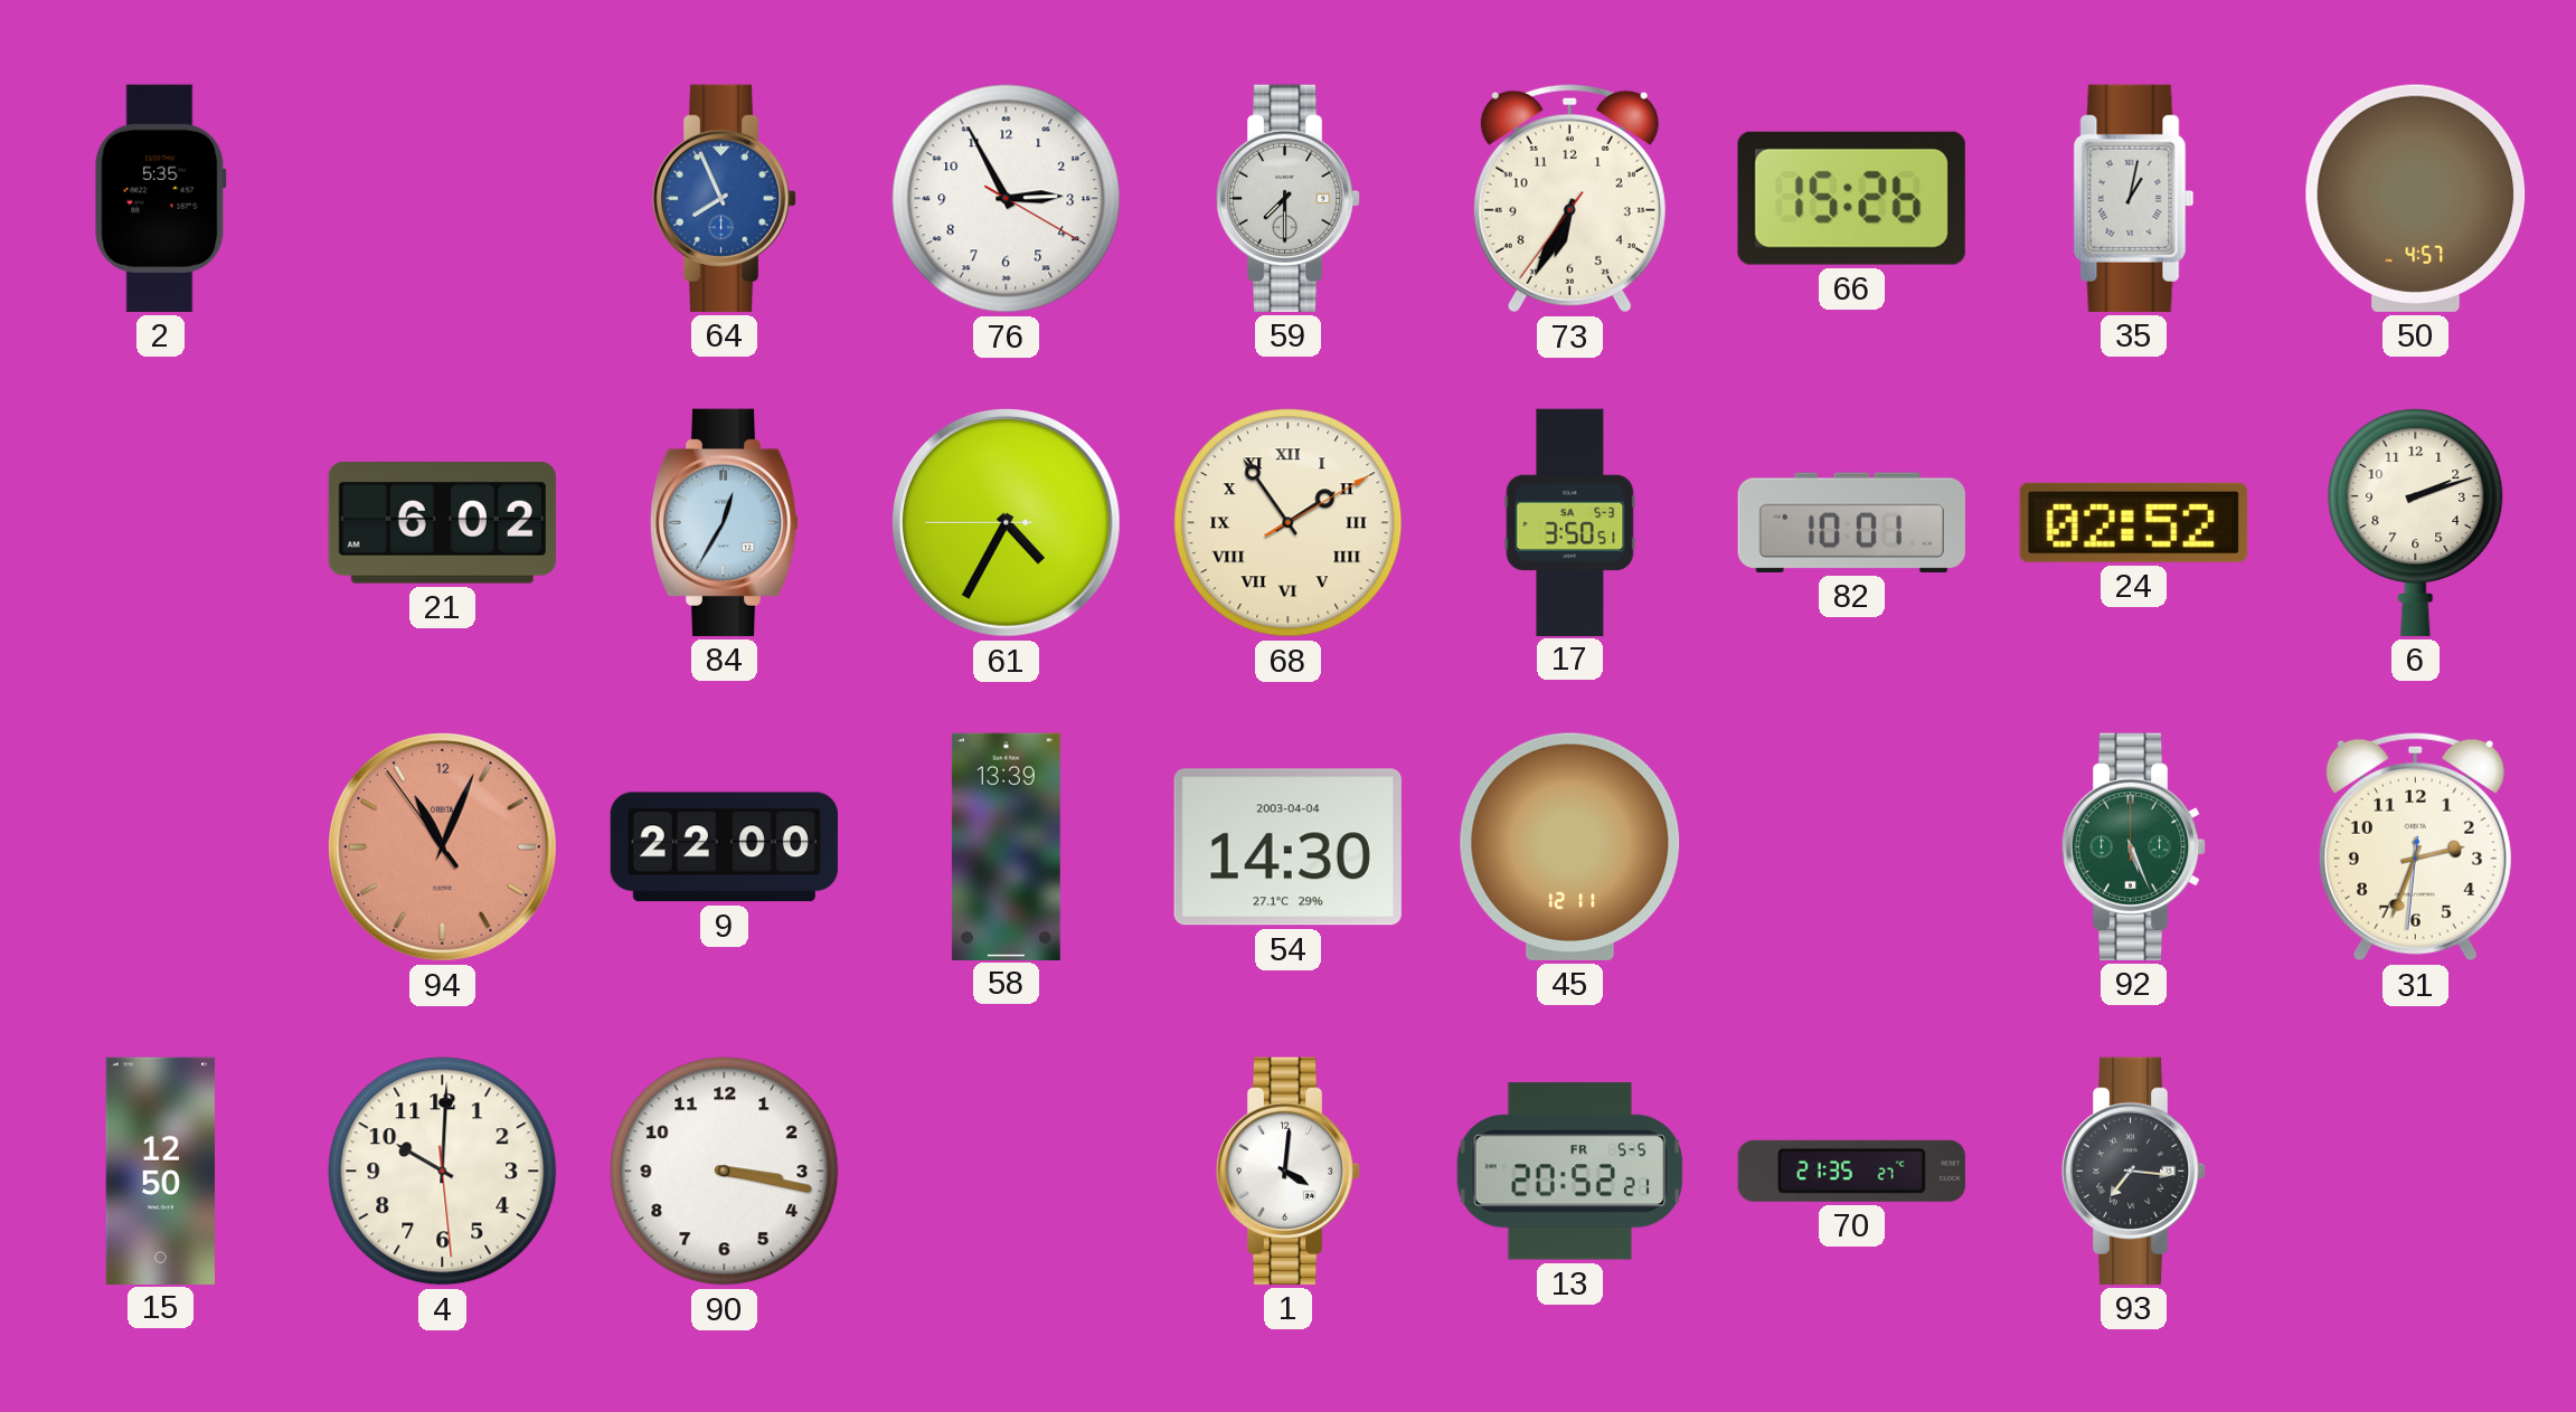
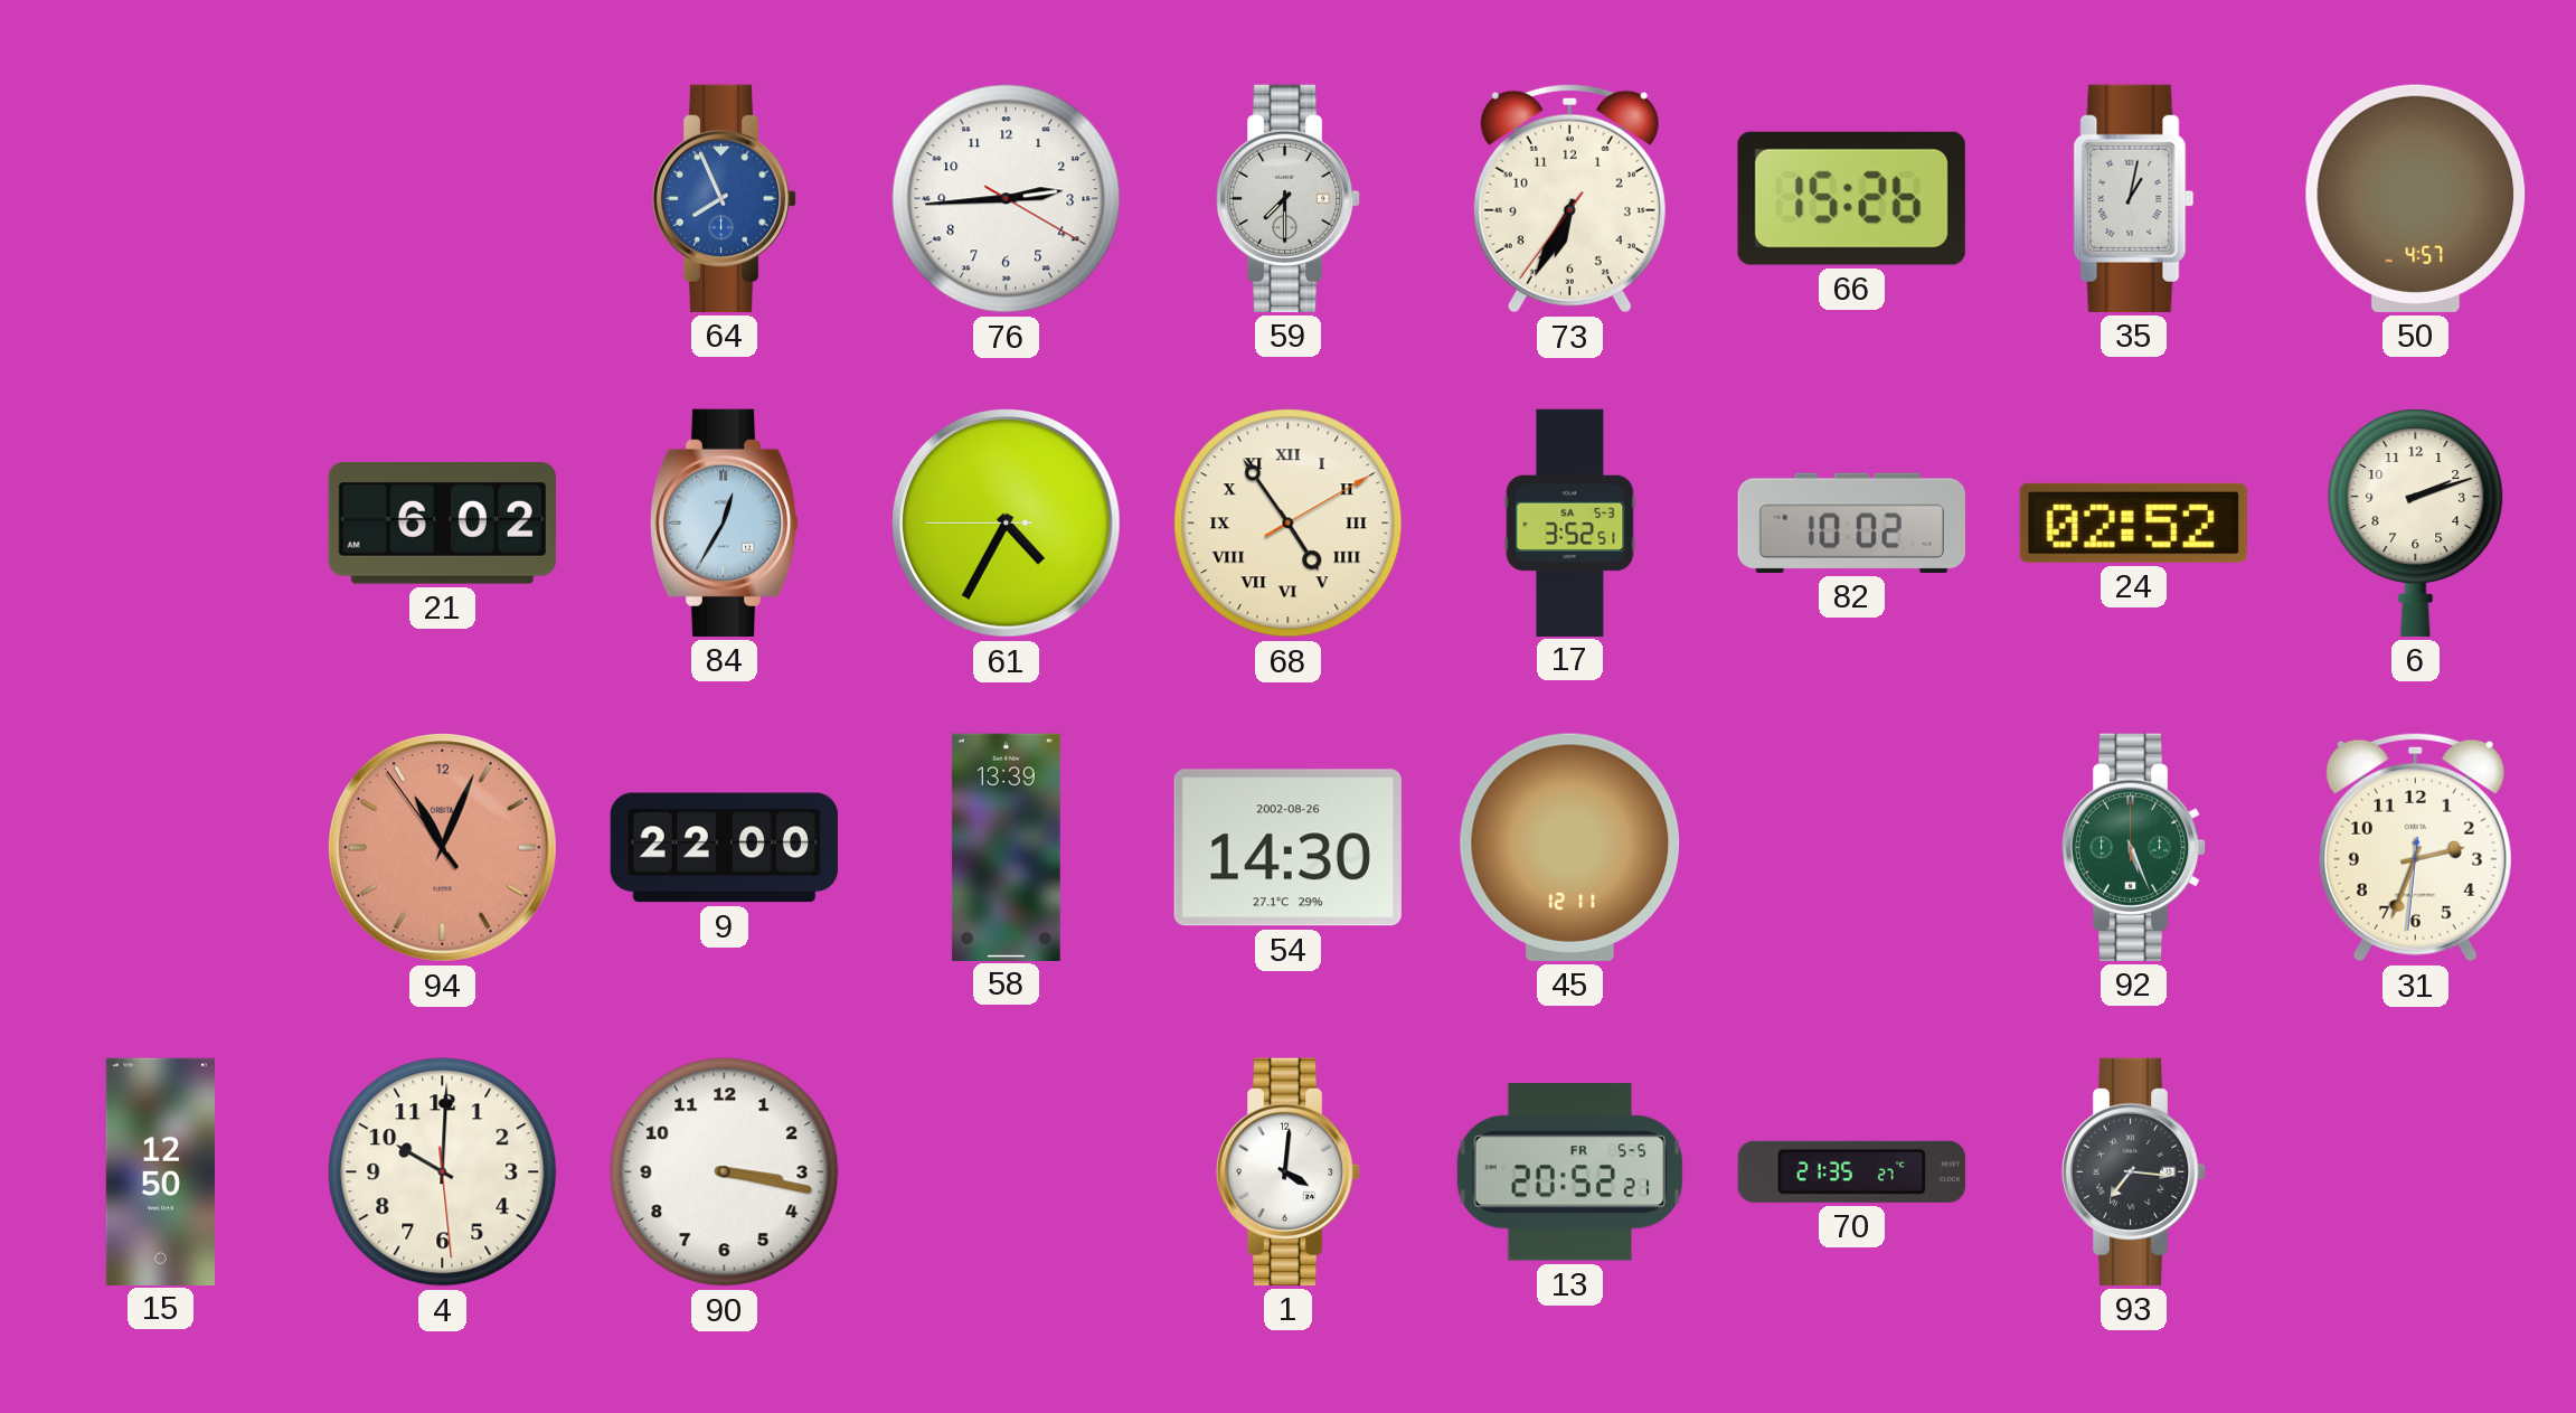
2: 5:35 -> none (160, 198)
76: 2:55 -> 2:44 (1007, 199)
68: 1:54 -> 4:54 (1289, 524)
17: 3:50 -> 3:52 (1570, 522)
82: 10:01 -> 10:02 (1851, 522)
54 date: 2003-04-04 -> 2002-08-26 (1287, 848)
